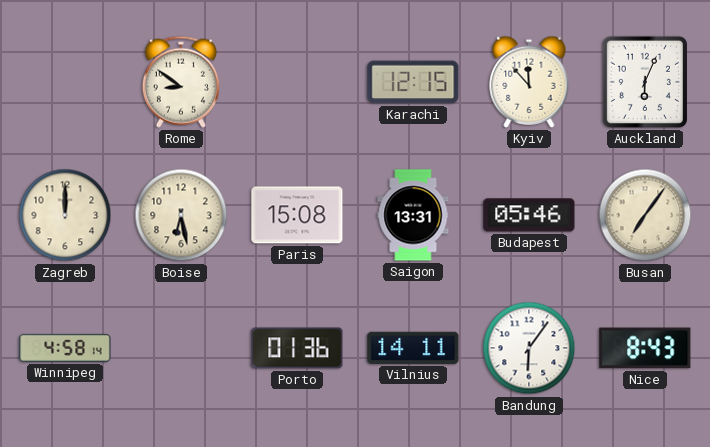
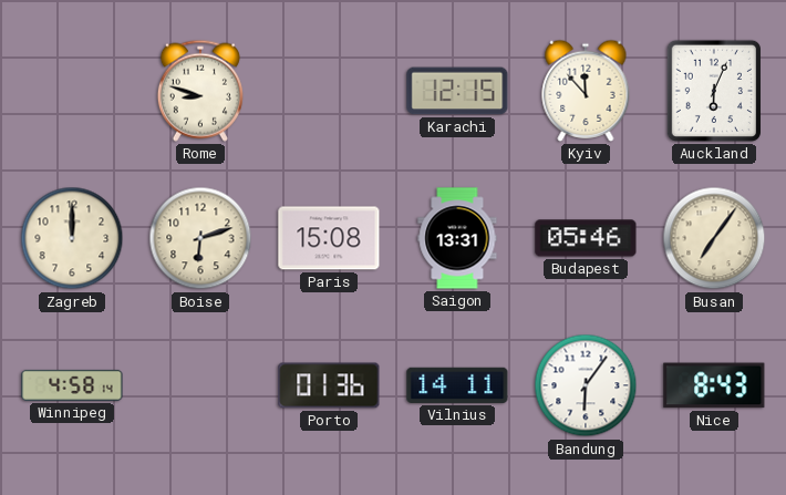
Rome: 8:51 -> 8:48 (200, 91)
Boise: 6:28 -> 6:12 (200, 238)
